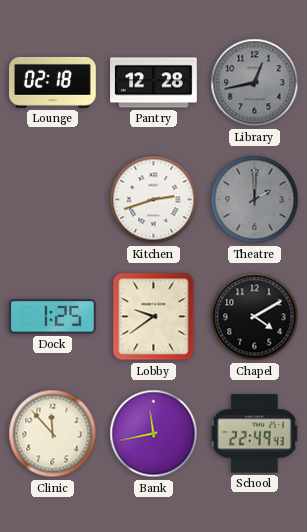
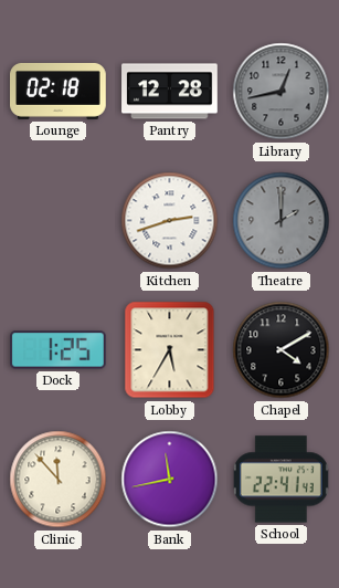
Lobby: 9:39 -> 5:35 (170, 350)
School: 22:49 -> 22:41 (280, 480)
